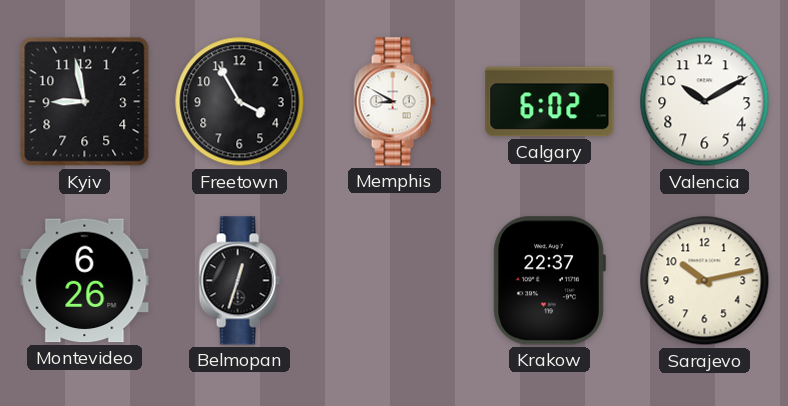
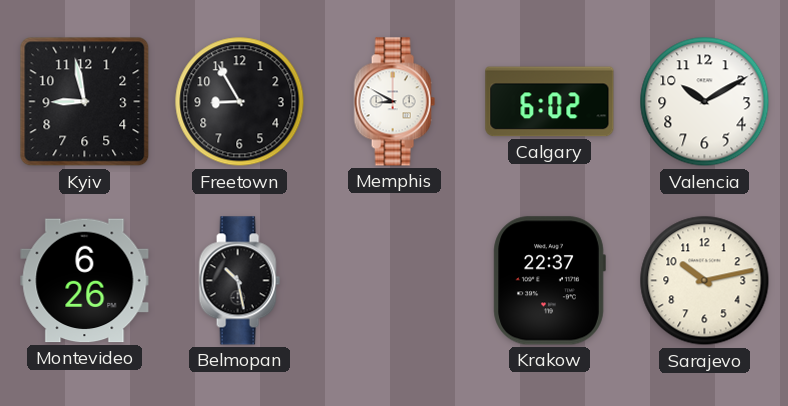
Freetown: 3:55 -> 8:55 (240, 102)
Belmopan: 12:33 -> 10:28 (239, 281)
